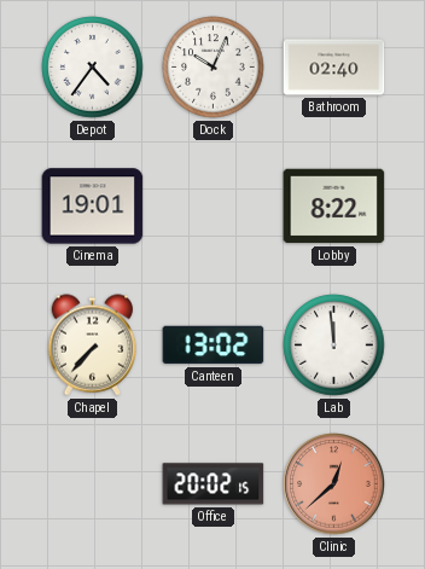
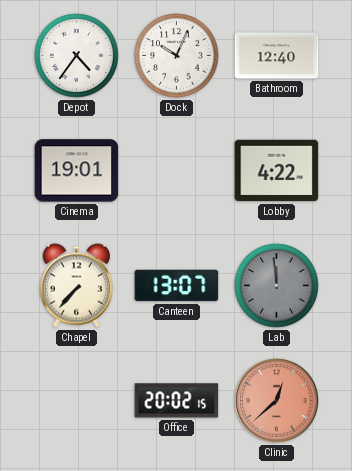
Bathroom: 02:40 -> 12:40 (277, 56)
Lobby: 8:22 -> 4:22 (277, 171)
Canteen: 13:02 -> 13:07 (177, 286)
Lab dial: white -> grey (277, 286)
